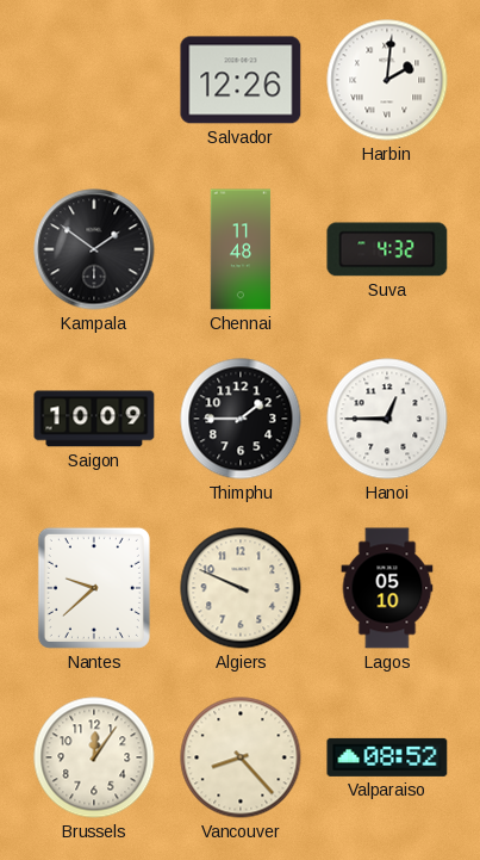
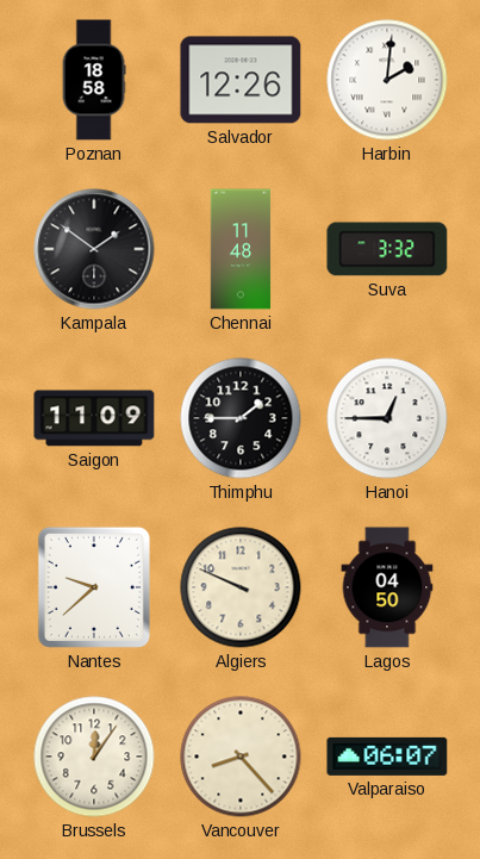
Poznan: none -> 18:58 (94, 80)
Suva: 4:32 -> 3:32 (387, 249)
Saigon: 10:09 -> 11:09 (94, 418)
Lagos: 05:10 -> 04:50 (387, 587)
Valparaiso: 08:52 -> 06:07 (387, 757)
